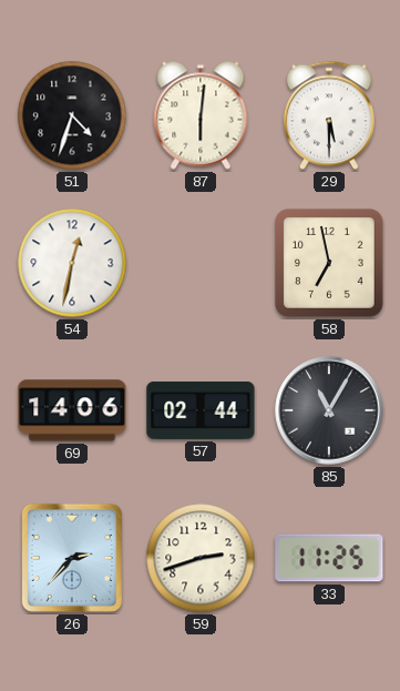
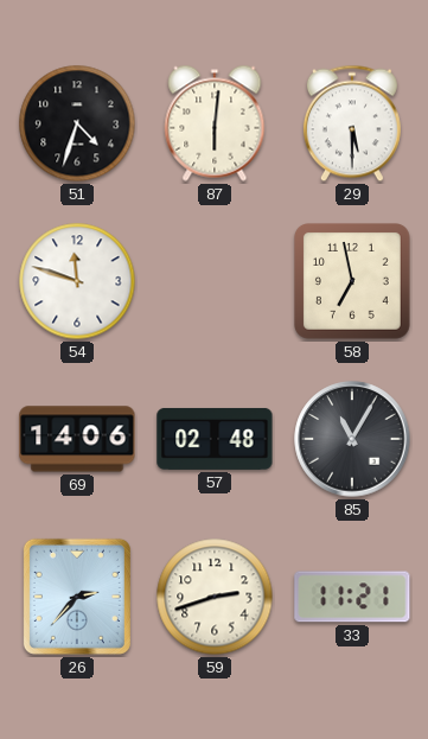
54: 12:32 -> 11:48 (77, 281)
57: 02:44 -> 02:48 (215, 439)
33: 11:25 -> 11:21 (352, 597)
